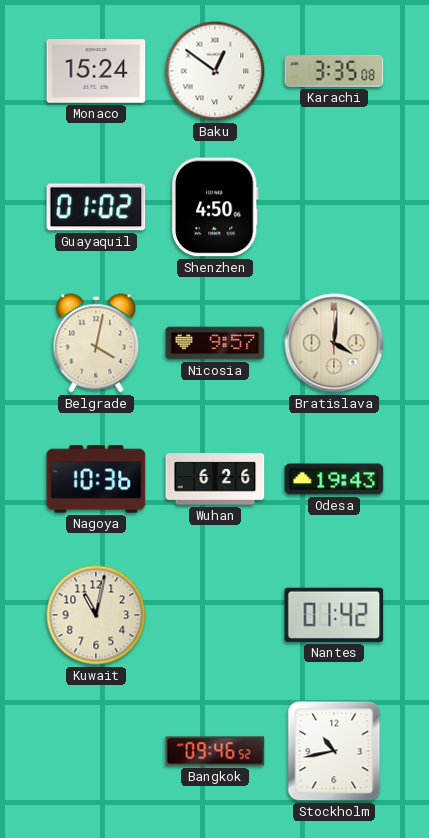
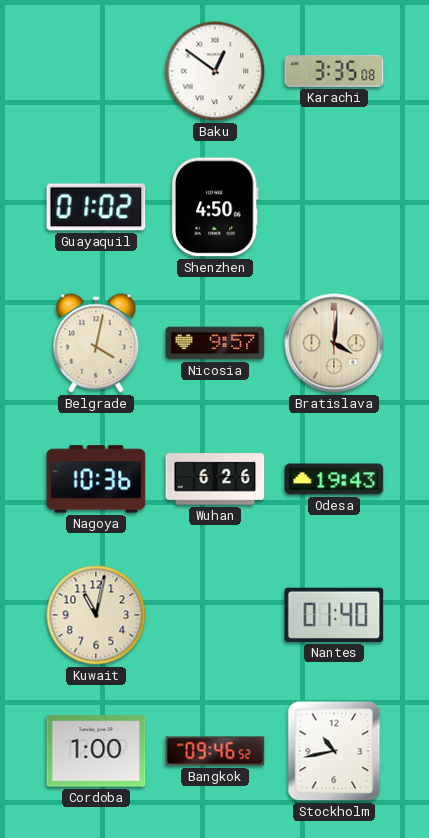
Monaco: 15:24 -> none (96, 71)
Nantes: 01:42 -> 01:40 (334, 615)
Cordoba: none -> 1:00 (96, 751)
